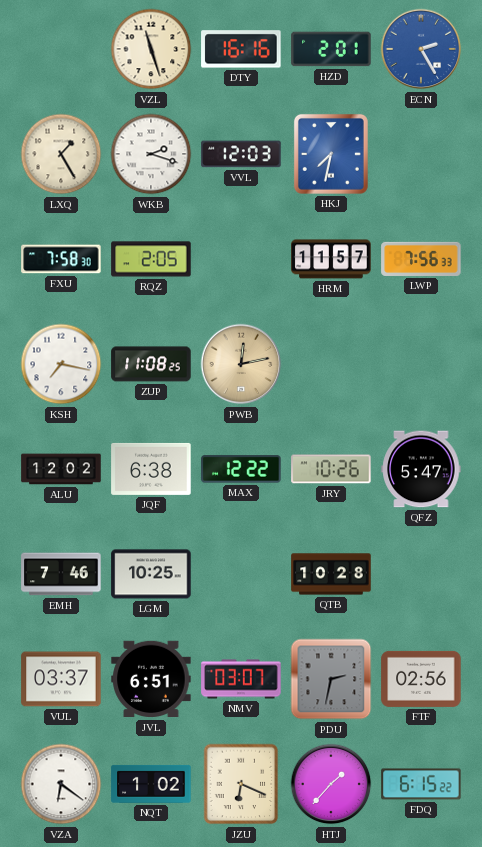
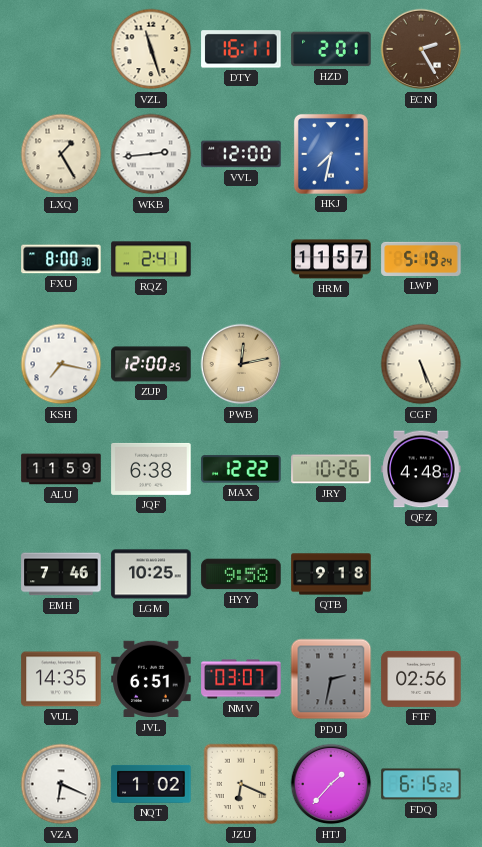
DTY: 16:16 -> 16:11 (241, 49)
ECN dial: blue -> brown (421, 49)
WKB: 2:18 -> 2:44 (151, 154)
VVL: 12:03 -> 12:00 (241, 154)
FXU: 7:58 -> 8:00 (61, 259)
RQZ: 2:05 -> 2:41 (151, 259)
LWP: 7:56 -> 5:19 (421, 259)
ZUP: 11:08 -> 12:00 (151, 364)
CGF: none -> 5:26 (421, 364)
ALU: 12:02 -> 11:59 (61, 469)
QFZ: 5:47 -> 4:48 (421, 469)
HYY: none -> 9:58 (241, 574)
QTB: 10:28 -> 9:18 (331, 574)
VUL: 03:37 -> 14:35 (61, 679)
VZA: 6:21 -> 6:19 (61, 784)
